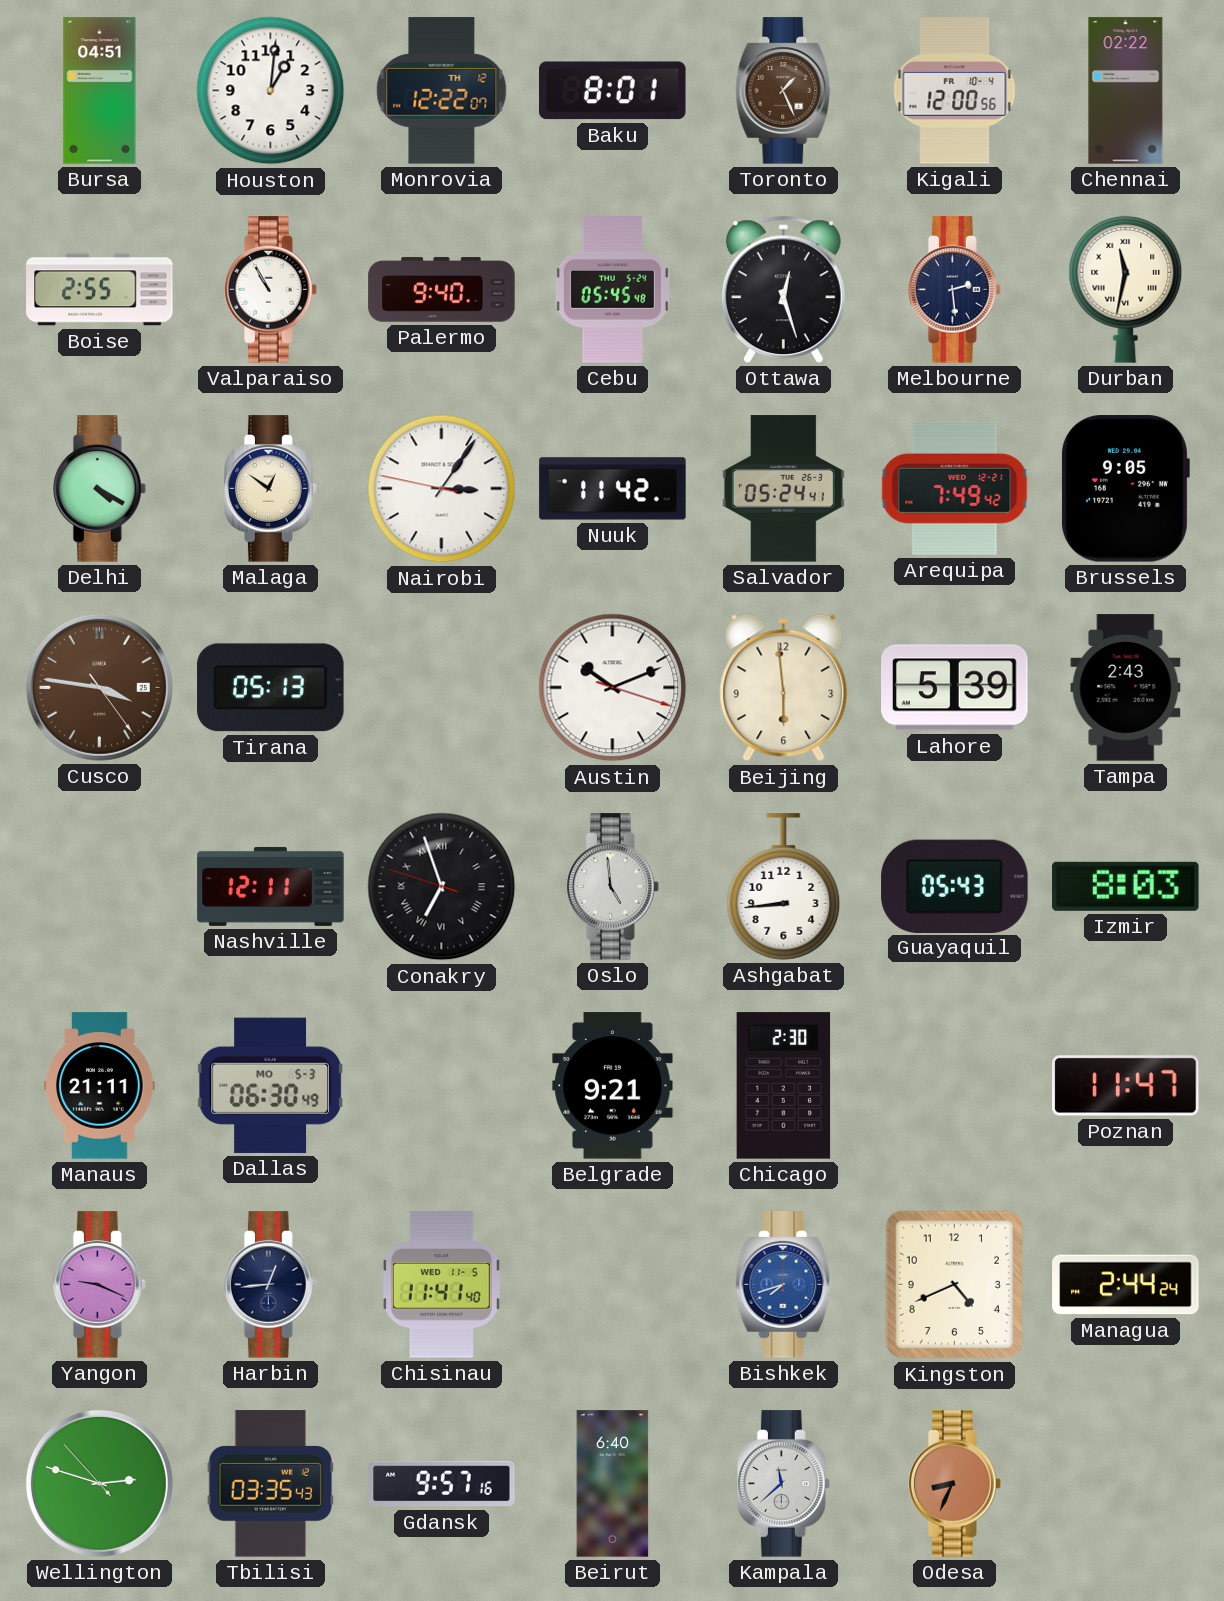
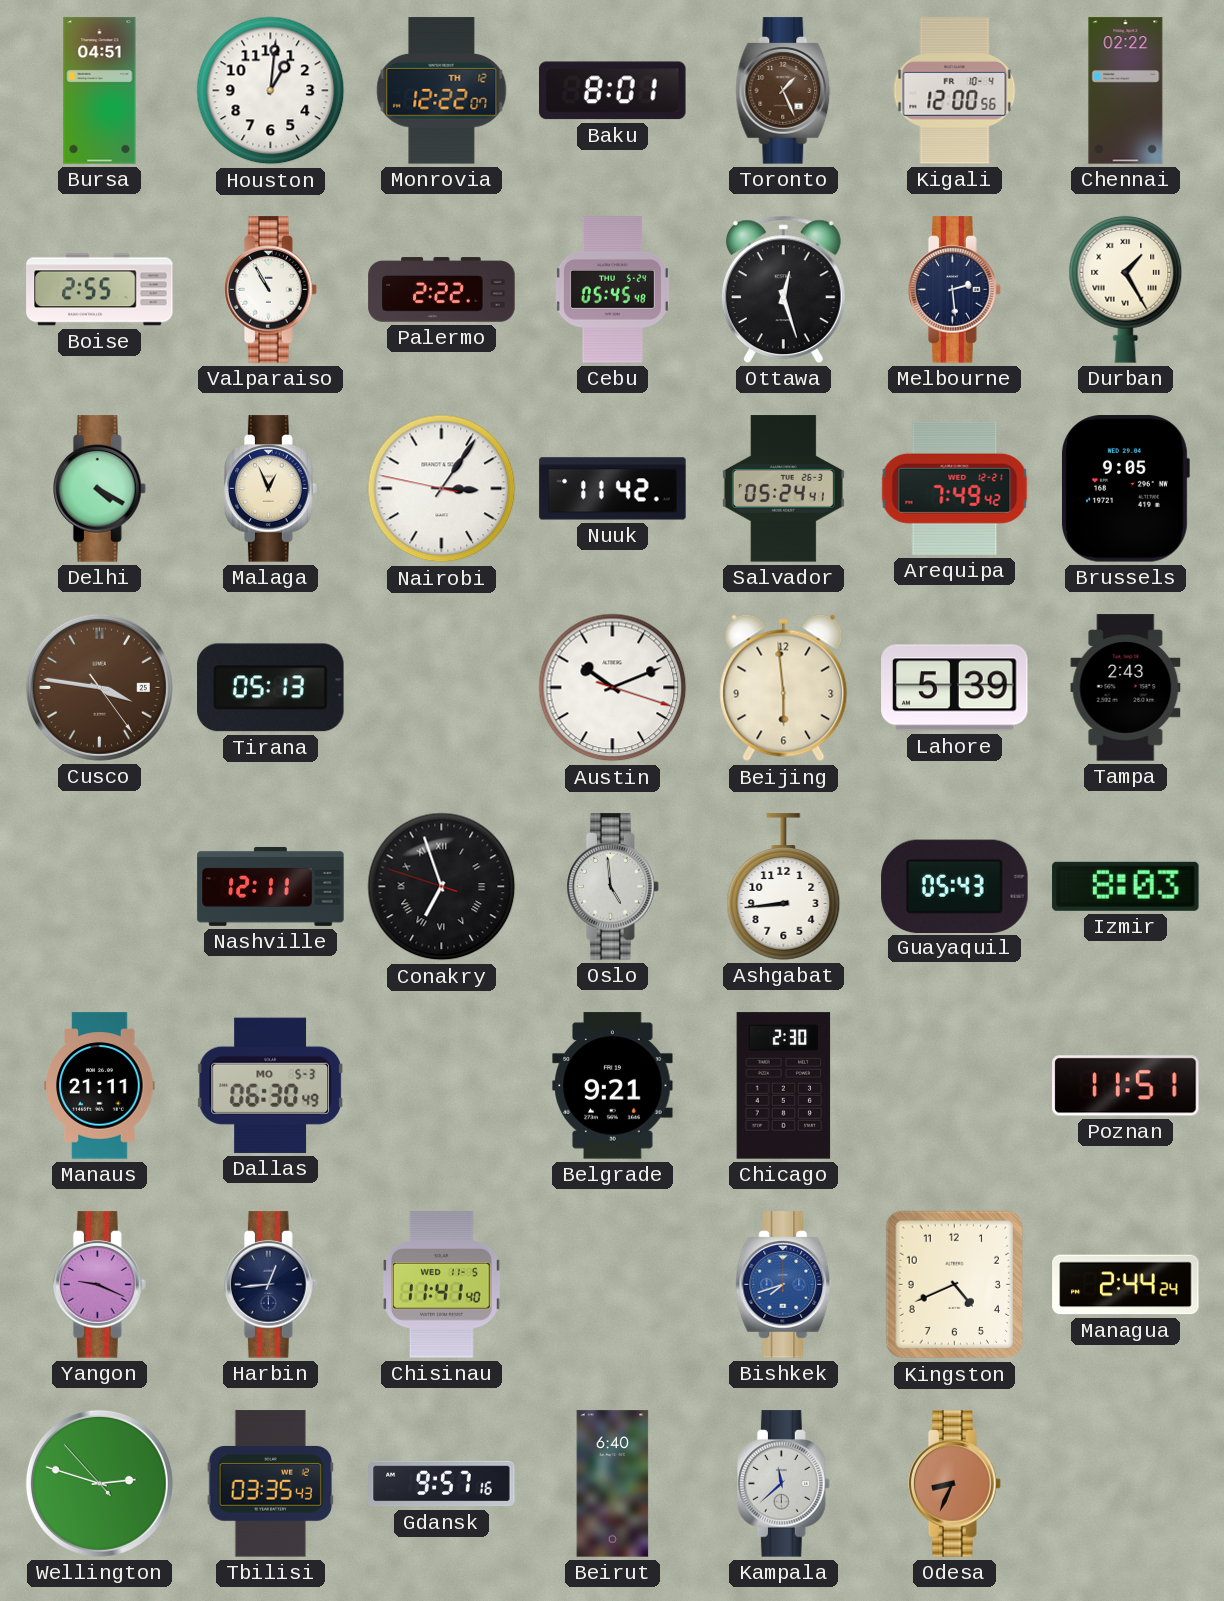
Palermo: 9:40 -> 2:22 (442, 290)
Durban: 11:32 -> 1:25 (1126, 289)
Malaga: 12:51 -> 12:56 (271, 489)
Poznan: 11:47 -> 11:51 (1126, 1086)
